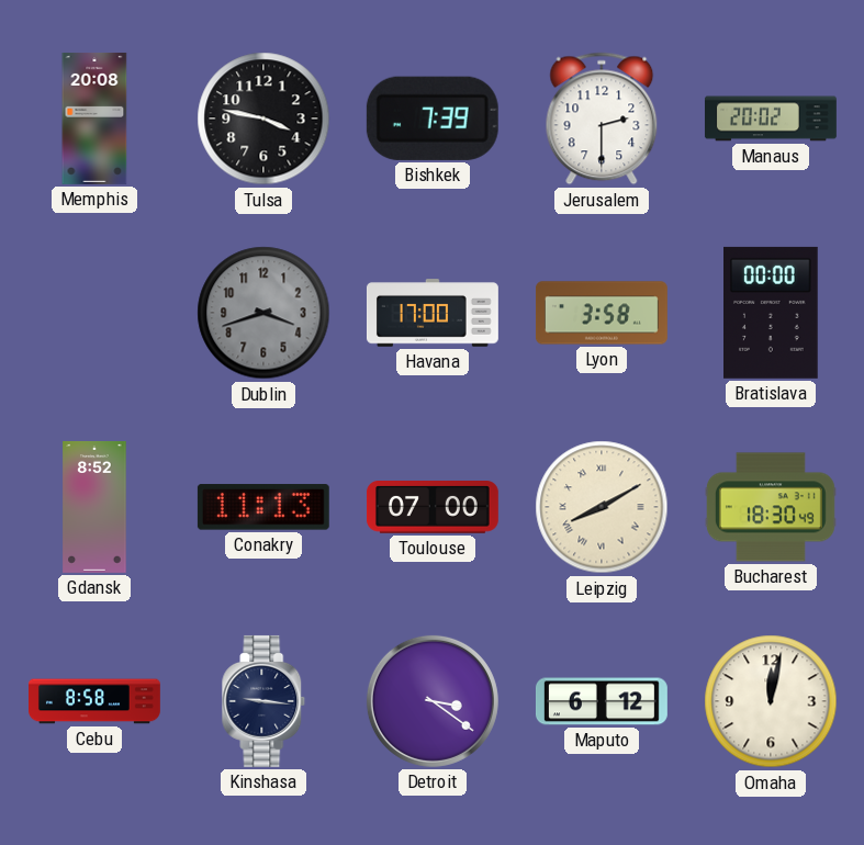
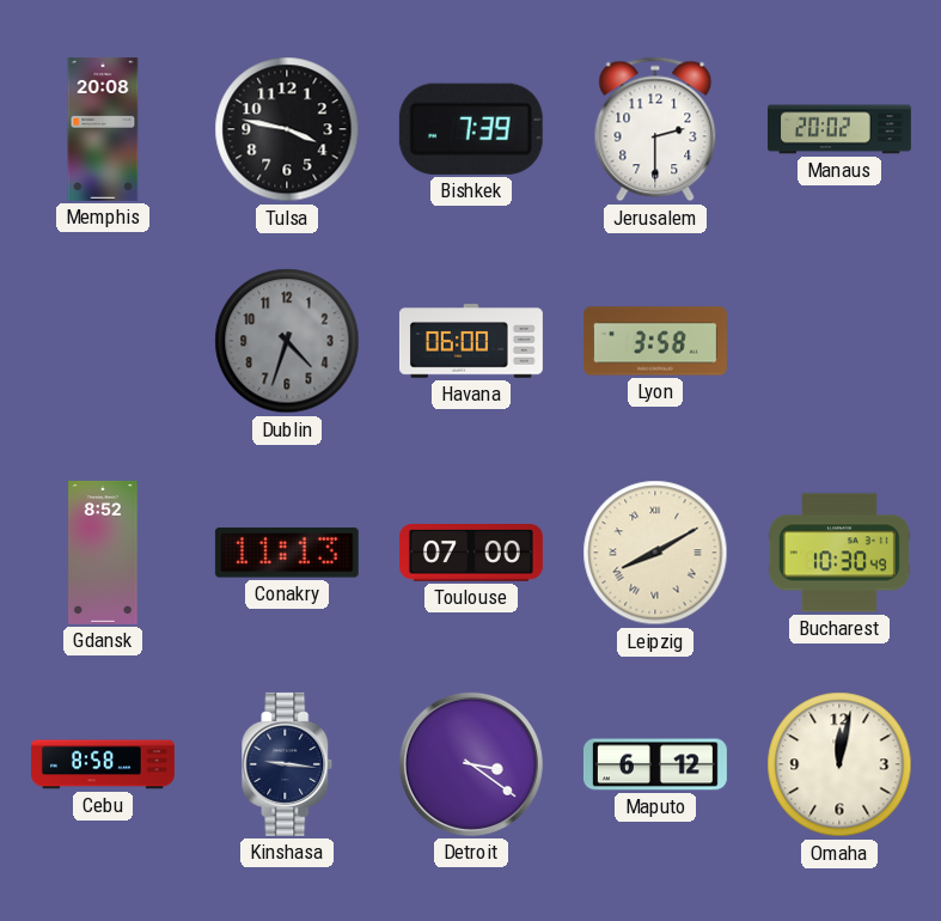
Dublin: 3:42 -> 4:33 (287, 341)
Havana: 17:00 -> 06:00 (471, 341)
Bratislava: 00:00 -> none (772, 313)
Bucharest: 18:30 -> 10:30 (839, 553)
